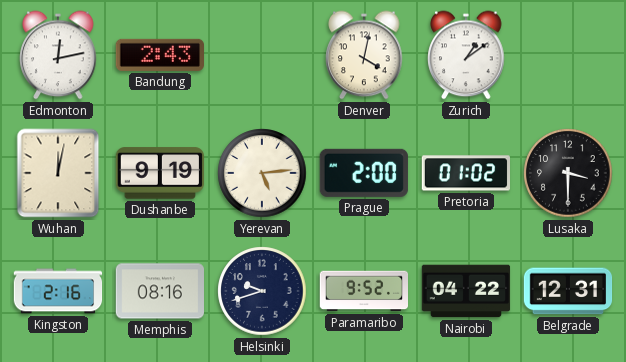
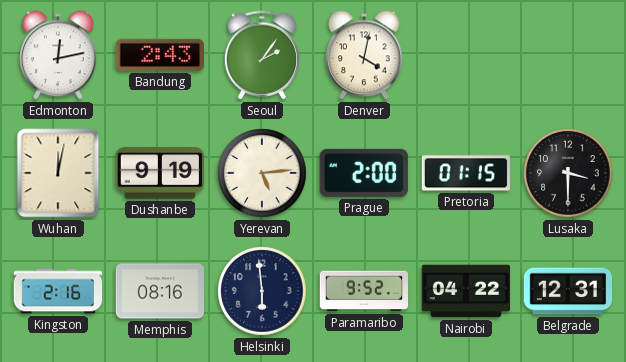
Seoul: none -> 2:06 (261, 55)
Zurich: 1:09 -> none (466, 55)
Pretoria: 01:02 -> 01:15 (465, 173)
Helsinki: 9:42 -> 5:59 (262, 291)
